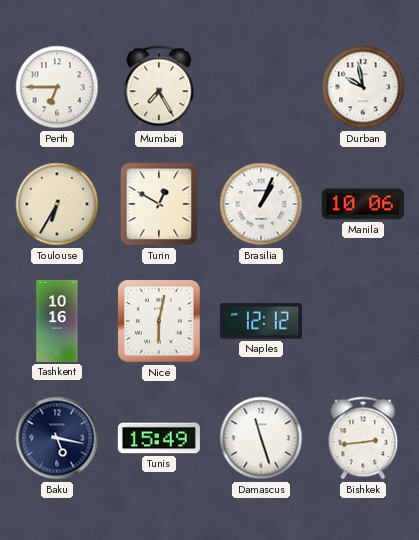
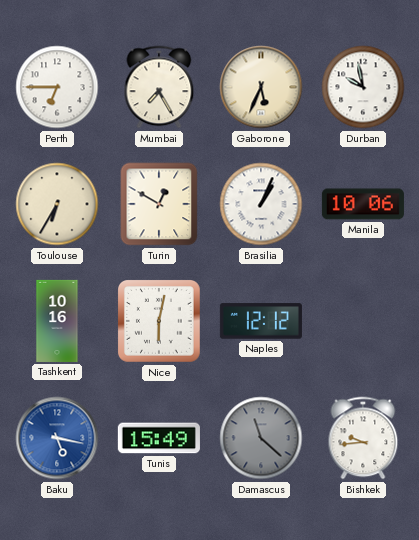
Gaborone: none -> 5:34 (261, 87)
Baku dial: navy -> blue (57, 438)
Damascus: 11:27 -> 11:22 (261, 438)
Damascus dial: white -> grey (261, 438)
Bishkek: 2:44 -> 9:44 (363, 438)
